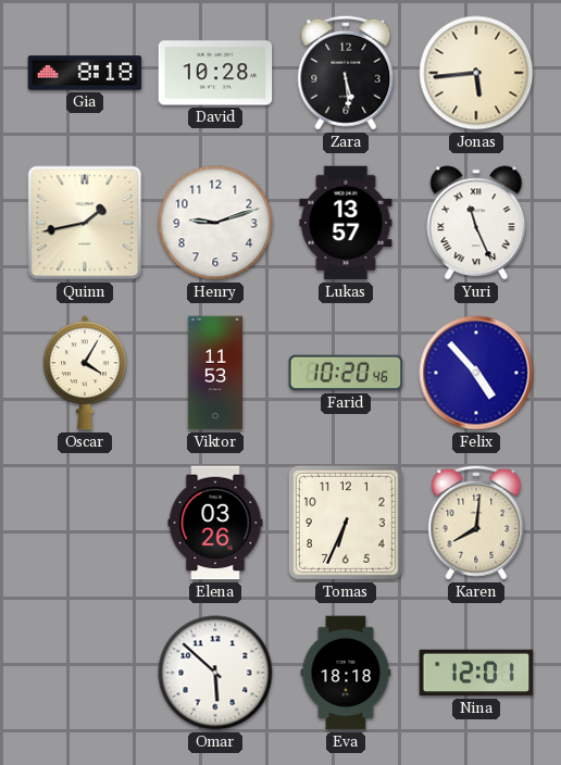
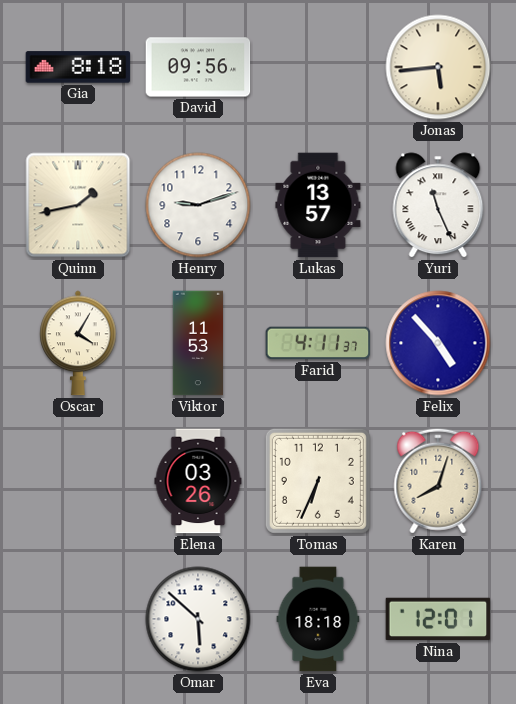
David: 10:28 -> 09:56 (198, 67)
Zara: 5:29 -> none (346, 73)
Farid: 10:20 -> 4:11 (318, 343)
Karen: 8:01 -> 8:03 (438, 481)
